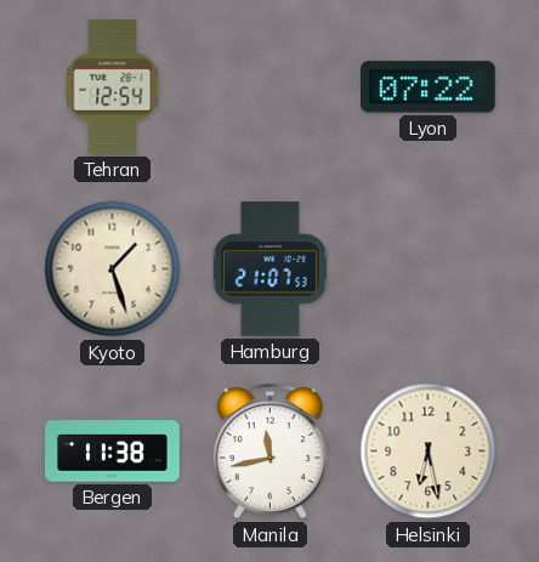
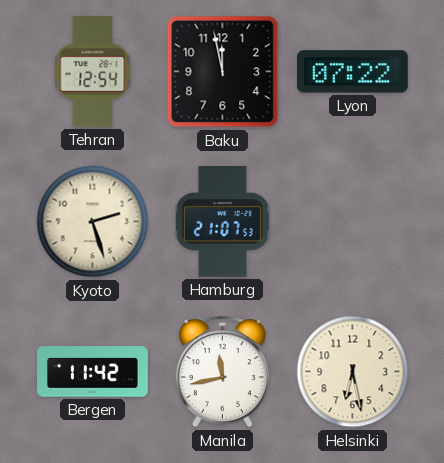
Baku: none -> 11:58 (223, 72)
Kyoto: 1:27 -> 2:27 (93, 222)
Bergen: 11:38 -> 11:42 (93, 372)
